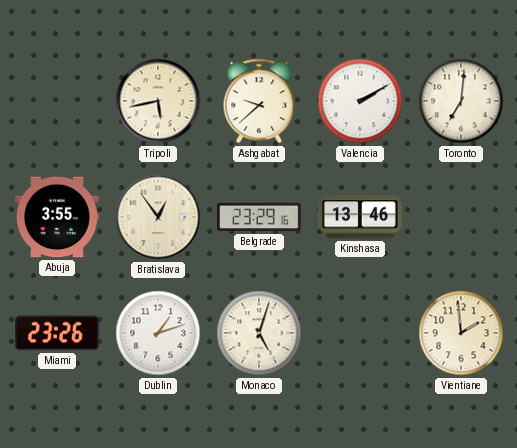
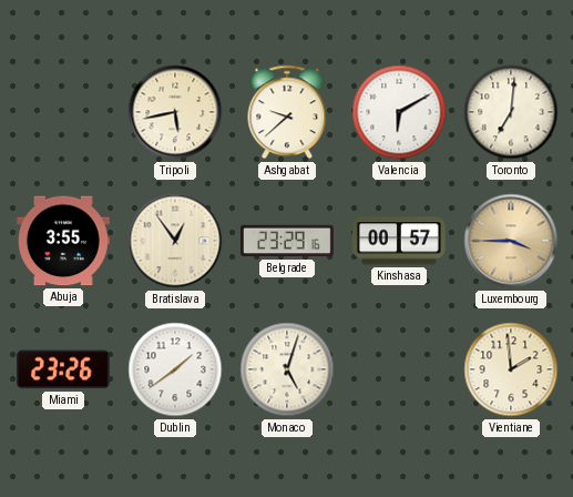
Valencia: 2:10 -> 6:10 (399, 112)
Kinshasa: 13:46 -> 00:57 (400, 241)
Luxembourg: none -> 3:45 (511, 241)
Dublin: 1:12 -> 1:39 (175, 369)
